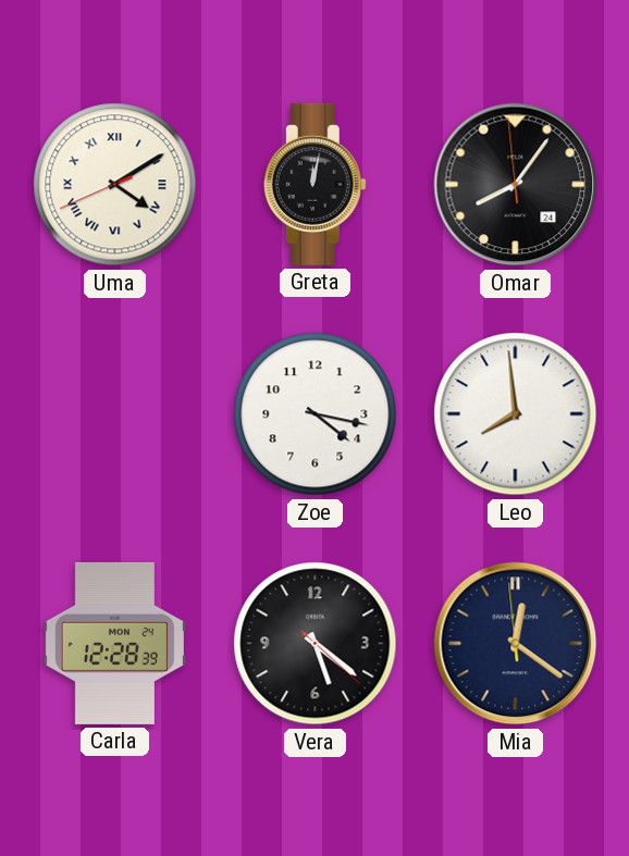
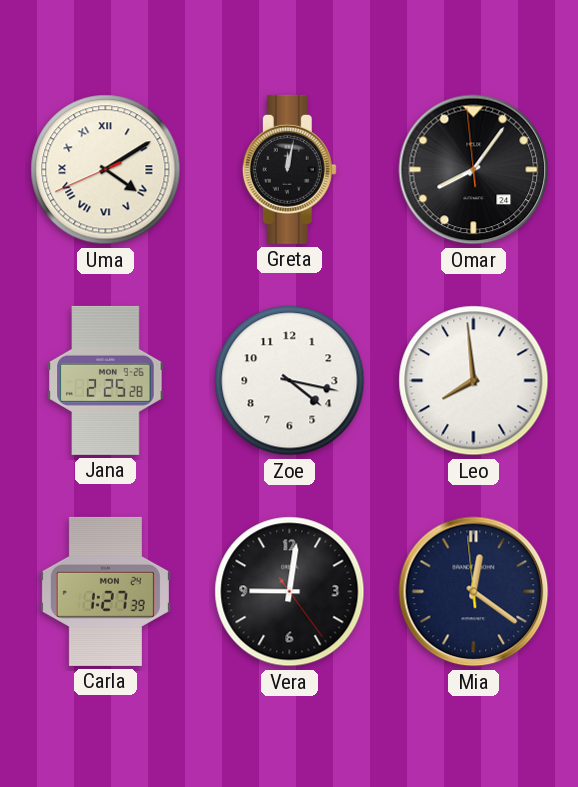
Jana: none -> 2:25 (106, 380)
Carla: 12:28 -> 1:27 (105, 591)
Vera: 5:21 -> 9:01 (290, 592)
